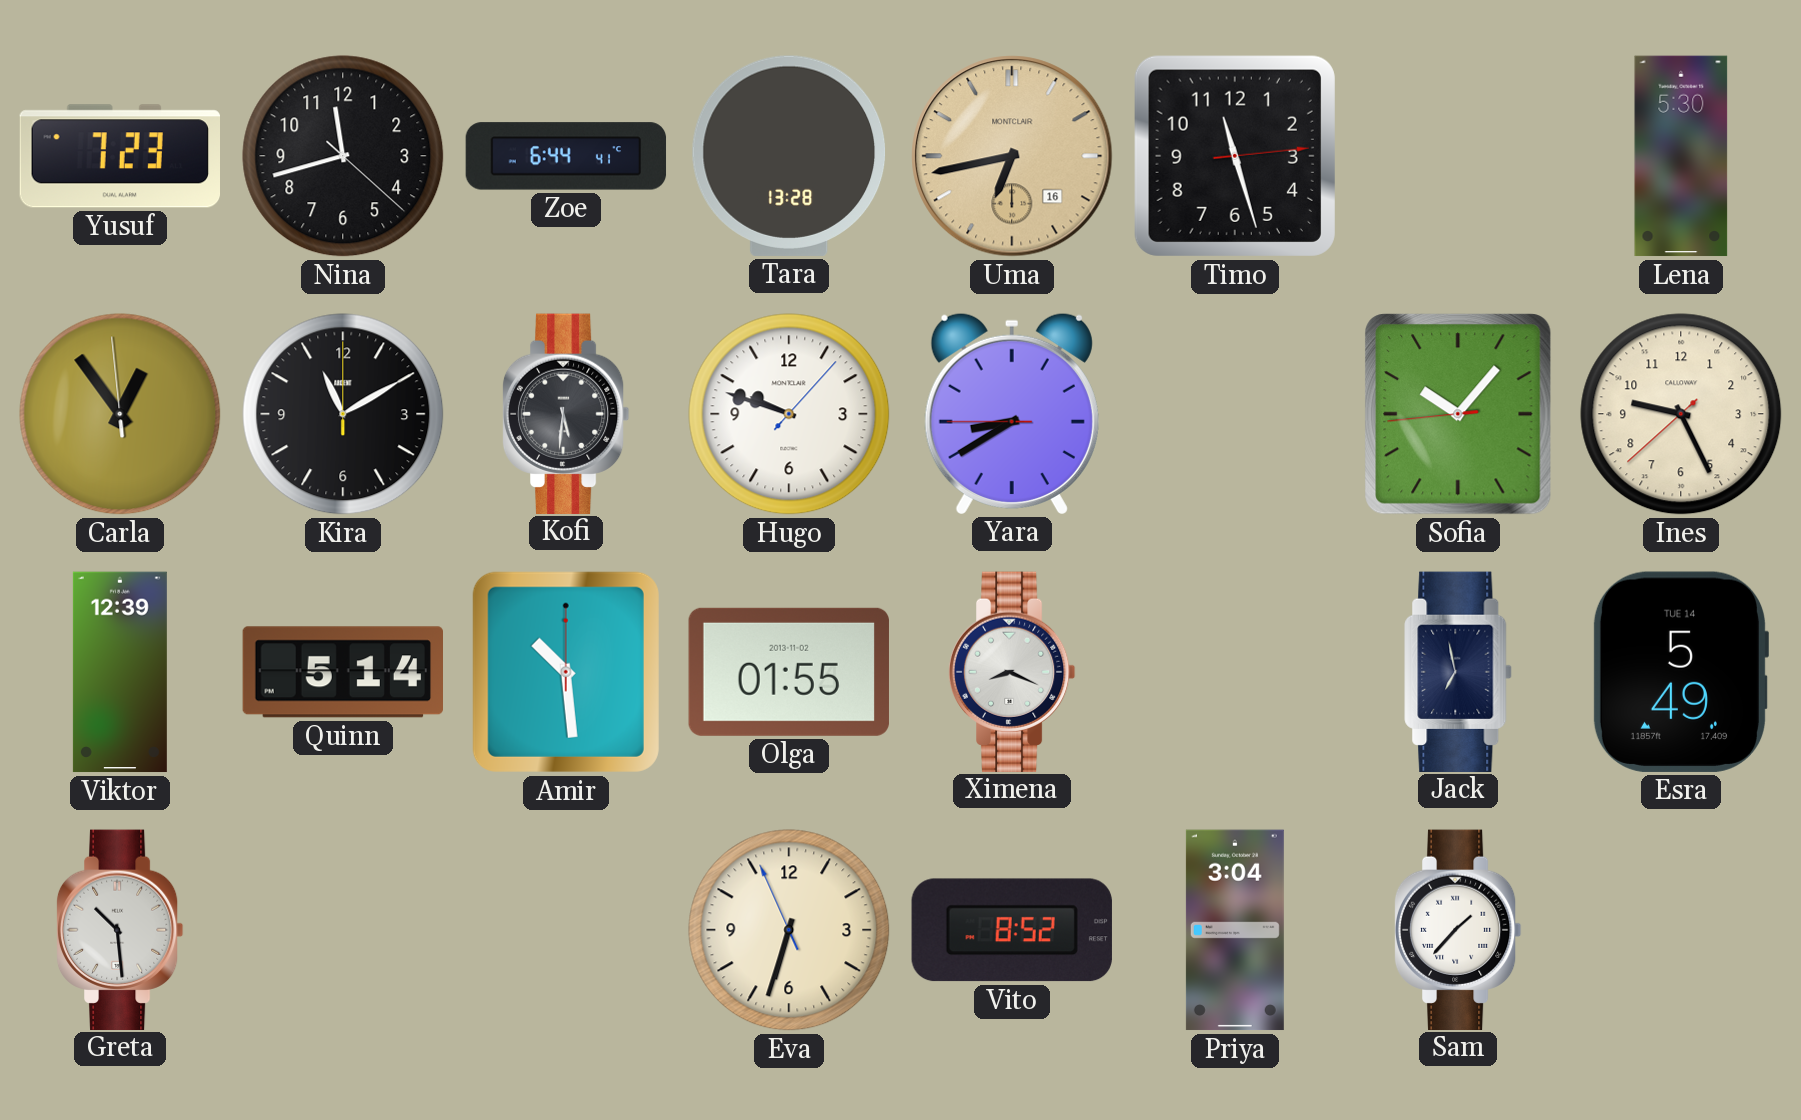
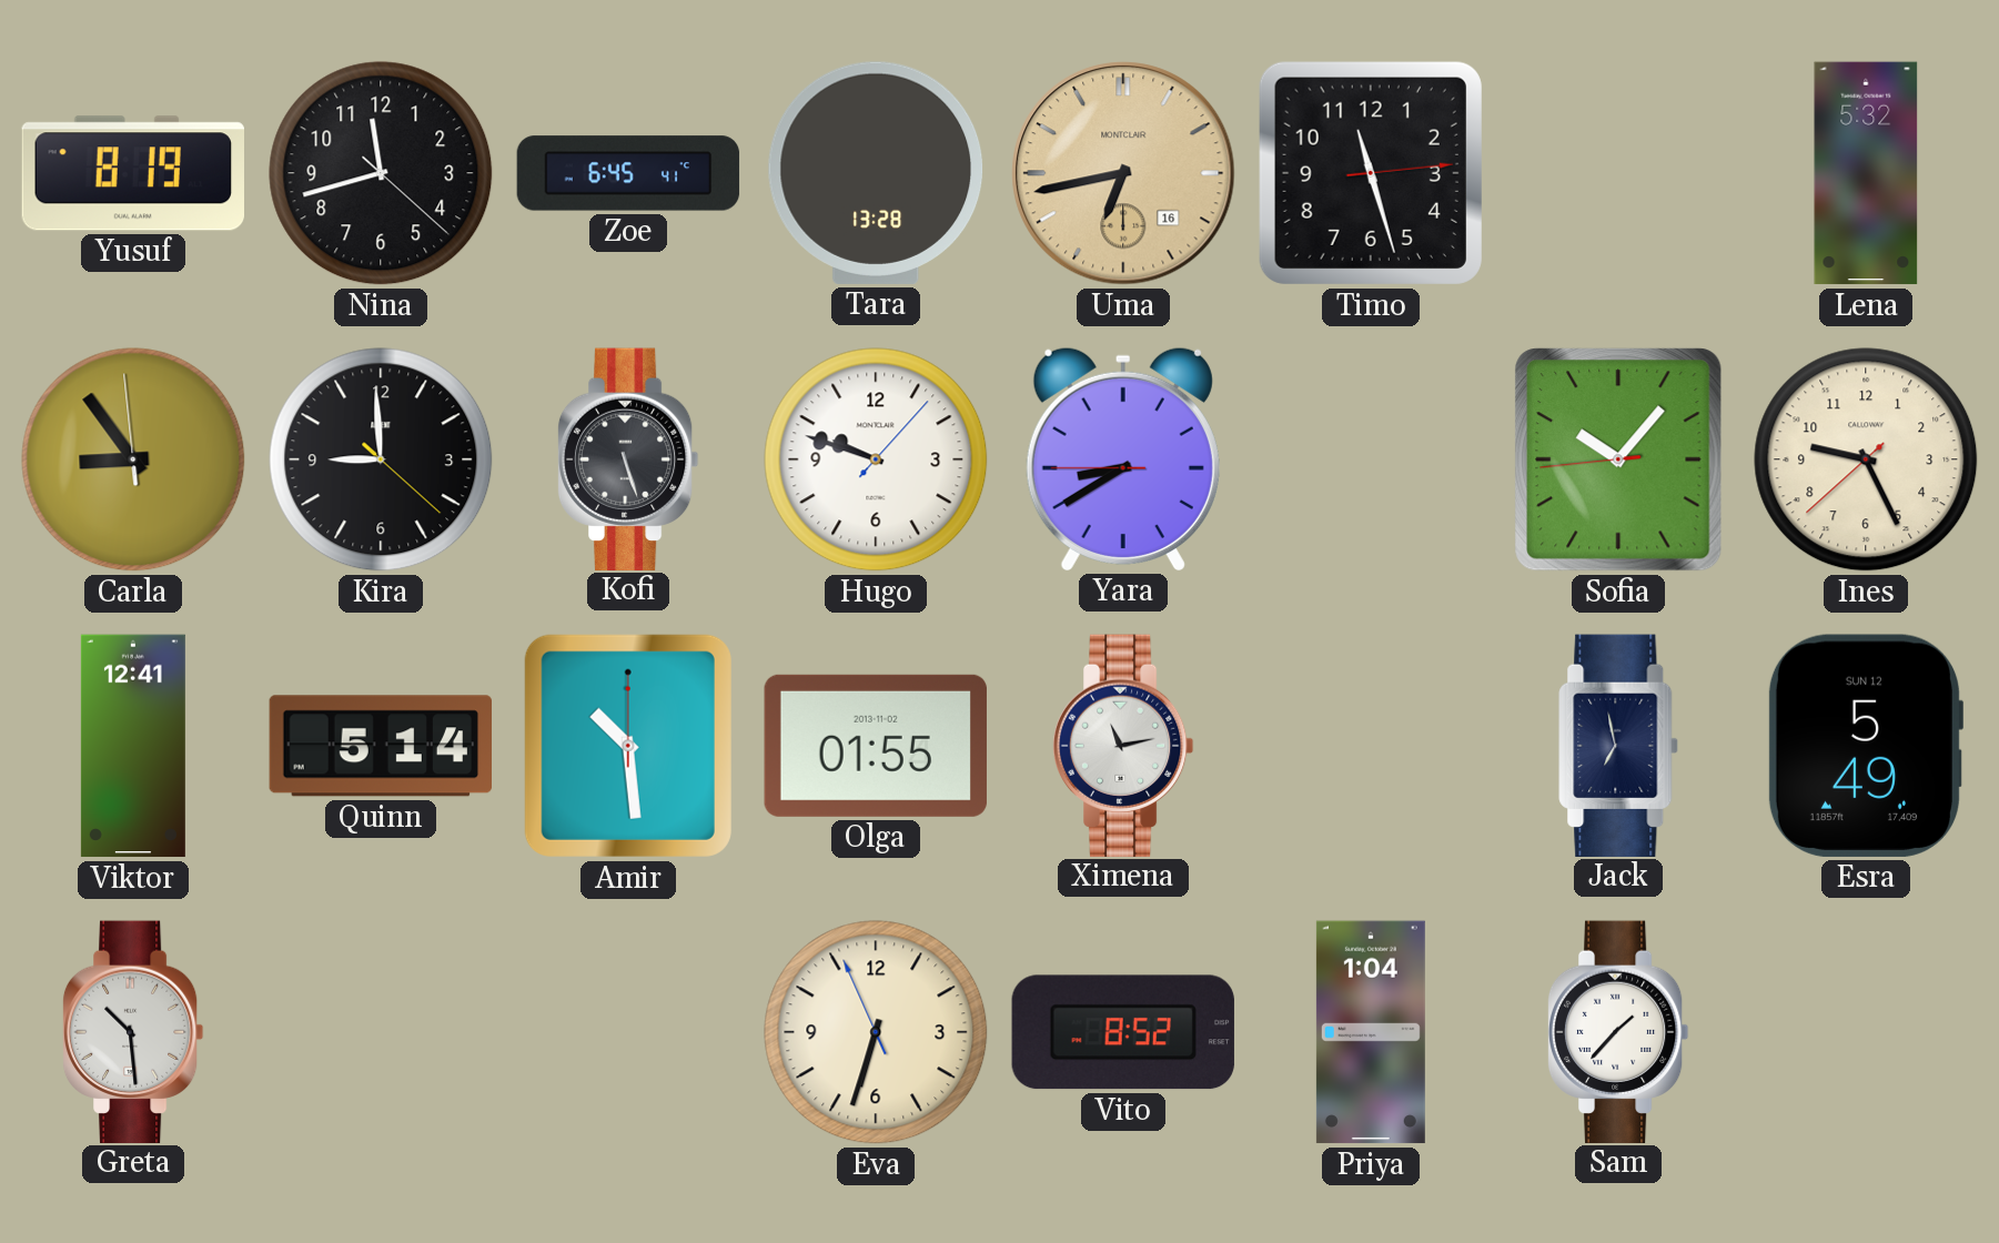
Yusuf: 7:23 -> 8:19 (132, 173)
Zoe: 6:44 -> 6:45 (628, 173)
Lena: 5:30 -> 5:32 (1866, 173)
Carla: 12:53 -> 8:53 (133, 459)
Kira: 11:10 -> 8:59 (381, 459)
Kofi: 5:31 -> 5:27 (628, 458)
Viktor: 12:39 -> 12:41 (133, 746)
Ximena: 8:19 -> 11:13 (1123, 745)
Esra date: TUE 14 -> SUN 12 (1865, 746)
Priya: 3:04 -> 1:04 (1371, 1032)
